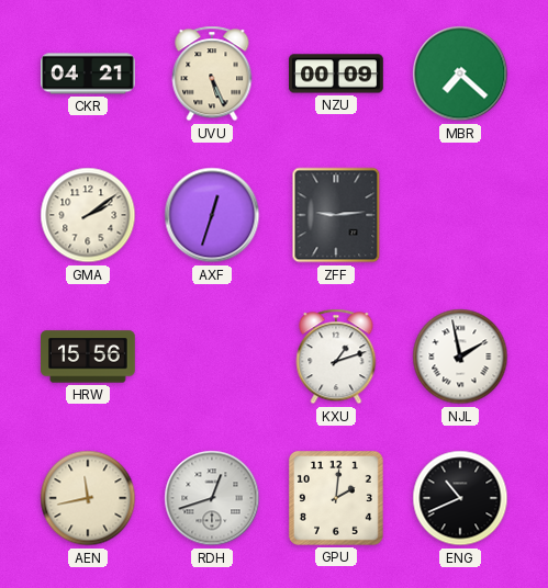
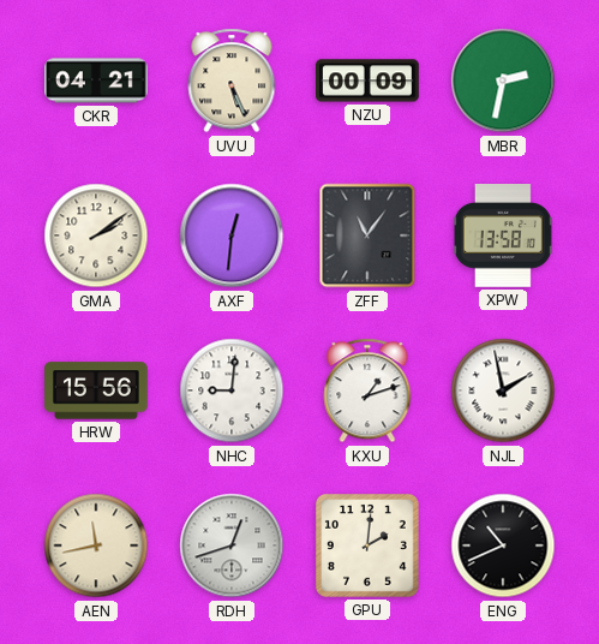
MBR: 7:22 -> 2:32 (503, 80)
AXF: 12:33 -> 12:31 (232, 235)
ZFF: 9:14 -> 11:06 (367, 235)
XPW: none -> 13:58 (503, 237)
NHC: none -> 9:01 (232, 390)
